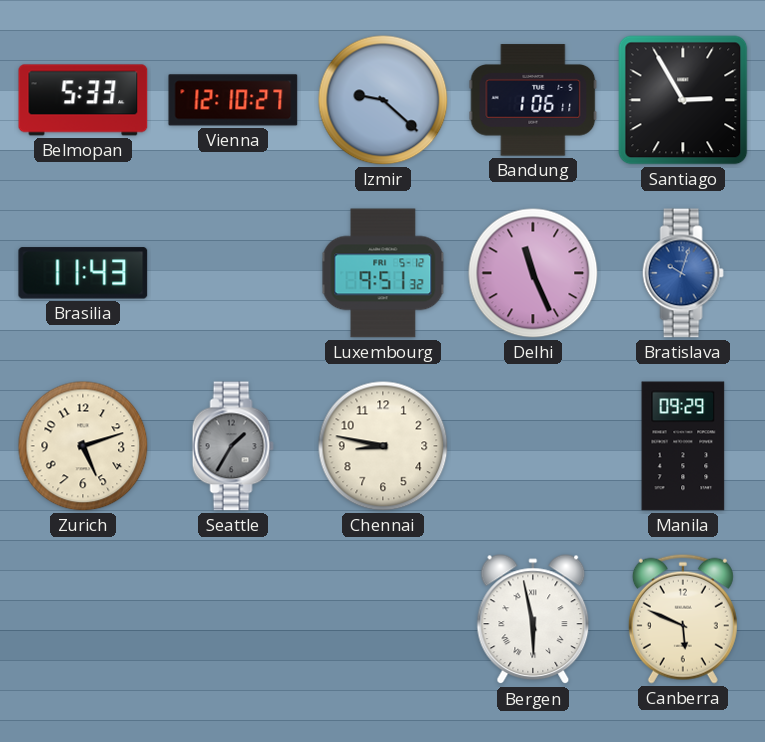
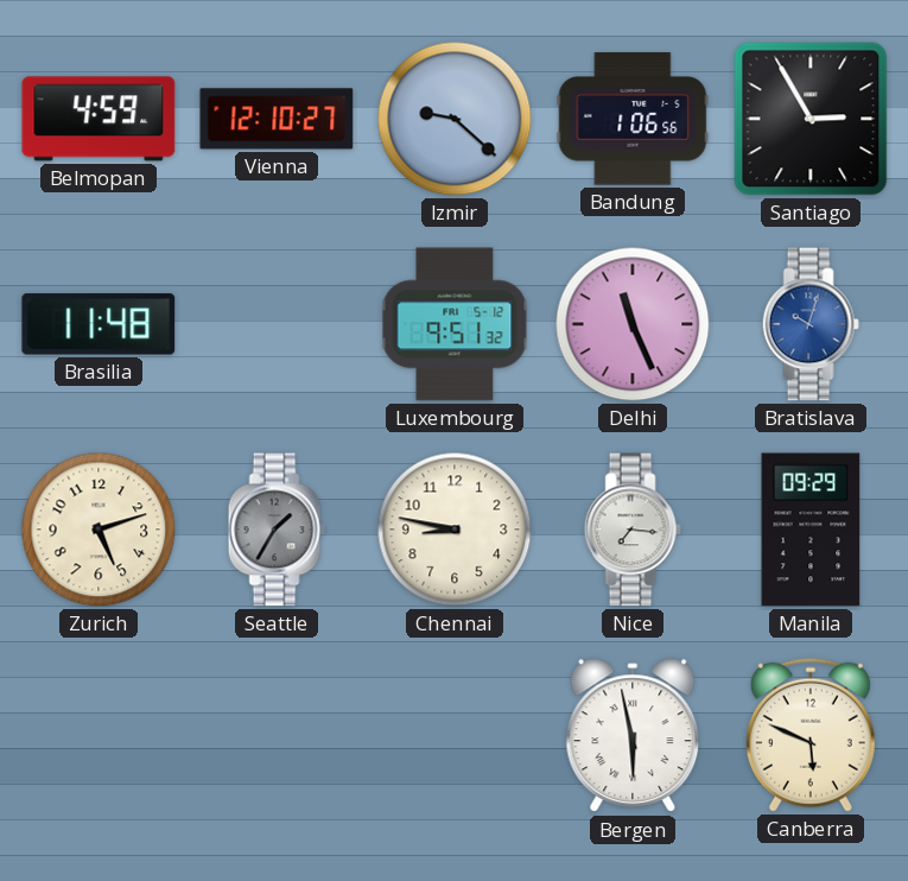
Belmopan: 5:33 -> 4:59 (99, 119)
Bandung: 1:06:11 -> 1:06:56 (633, 119)
Brasilia: 11:43 -> 11:48 (99, 324)
Nice: none -> 7:16 (633, 530)
